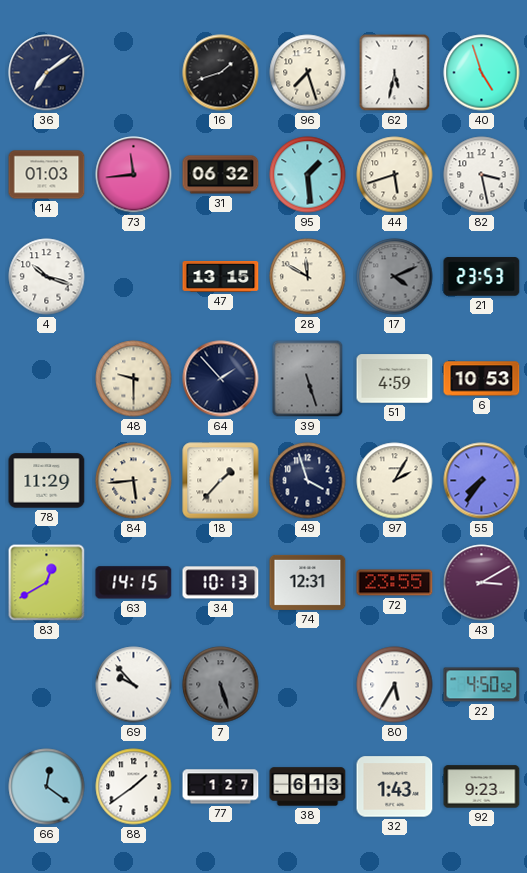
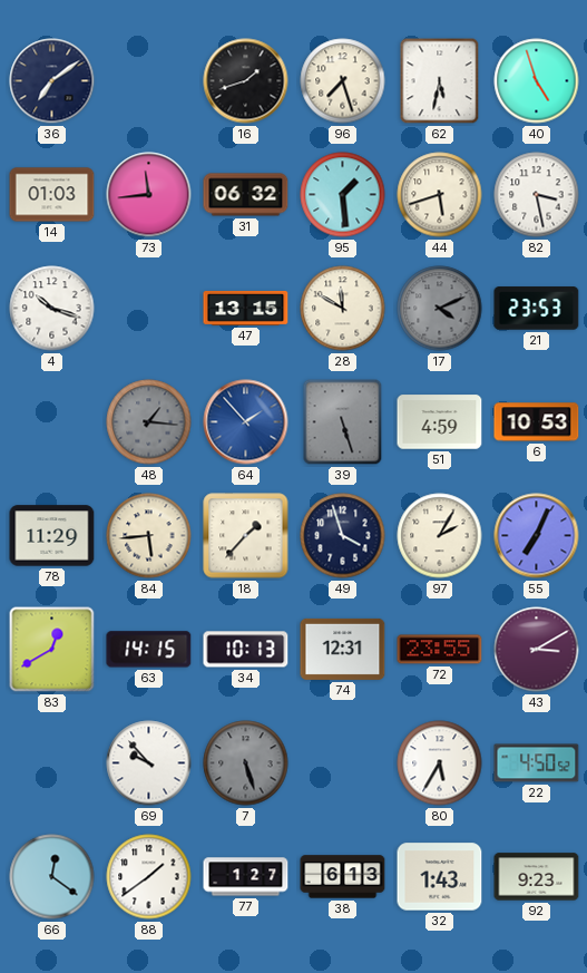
48: 9:30 -> 1:16 (149, 422)
48 dial: cream -> grey (149, 422)
64 dial: navy -> blue (246, 422)
55: 7:36 -> 7:04 (537, 536)
